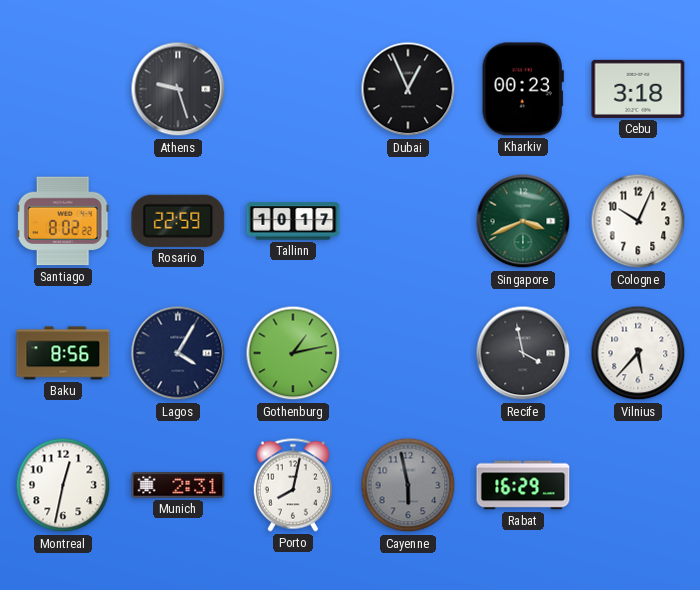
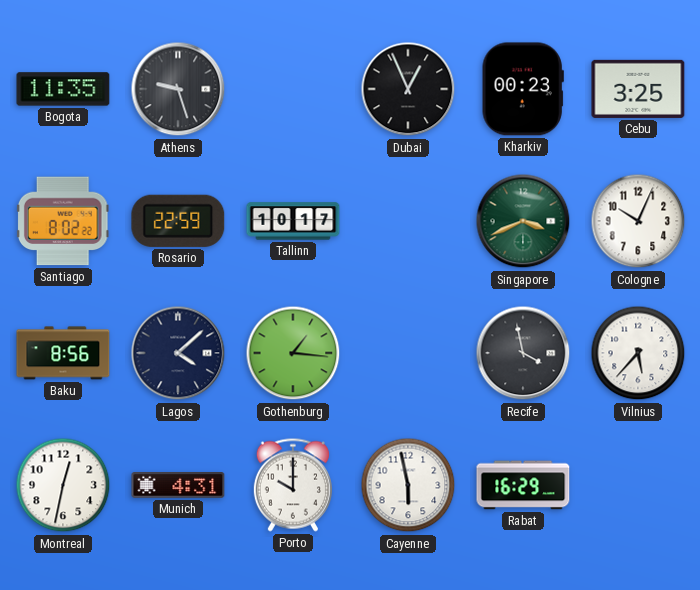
Bogota: none -> 11:35 (63, 89)
Cebu: 3:18 -> 3:25 (638, 89)
Lagos: 4:05 -> 4:08 (178, 353)
Gothenburg: 1:13 -> 1:16 (293, 353)
Munich: 2:31 -> 4:31 (178, 486)
Porto: 8:02 -> 10:00 (293, 485)
Cayenne dial: grey -> white (408, 485)
